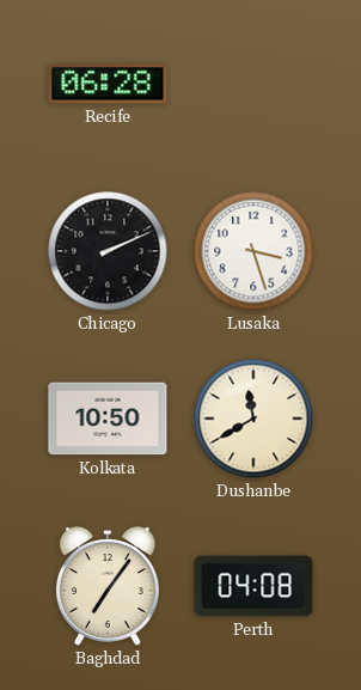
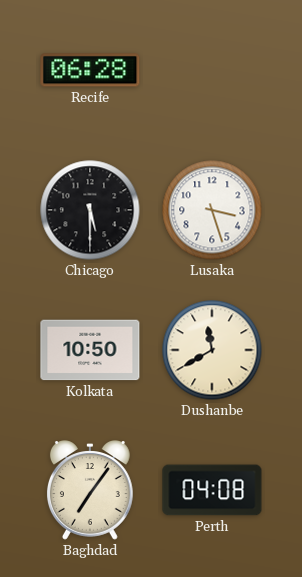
Chicago: 2:11 -> 5:30 (90, 210)
